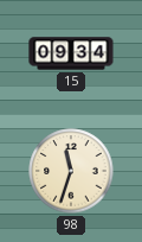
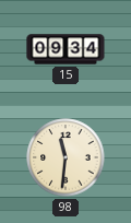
98: 11:33 -> 11:31 (65, 157)
